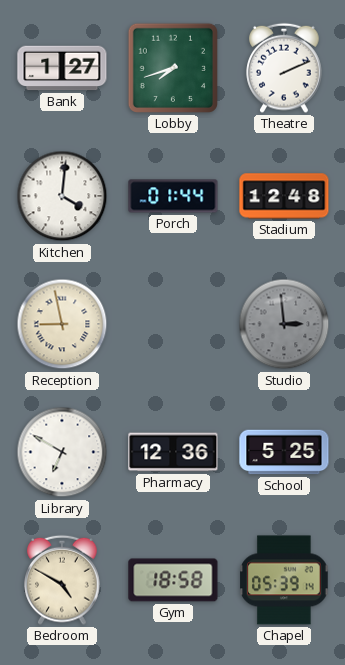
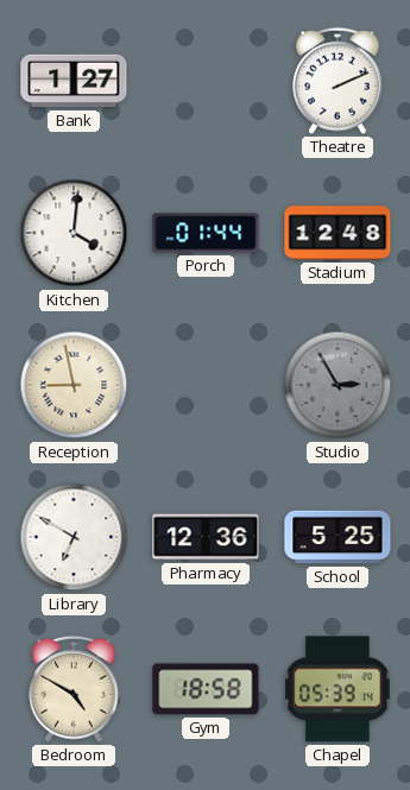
Lobby: 7:42 -> none (173, 68)
Studio: 2:59 -> 2:55 (338, 385)
